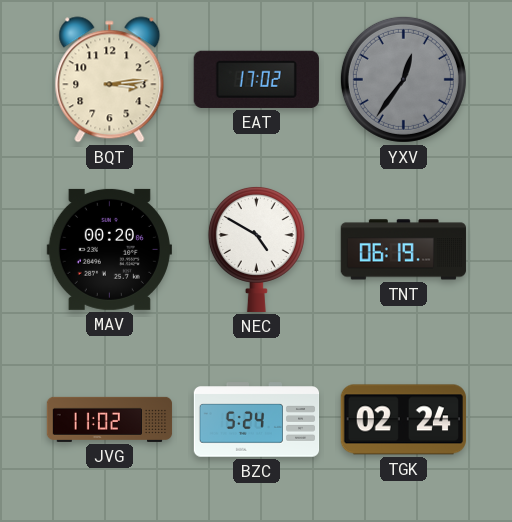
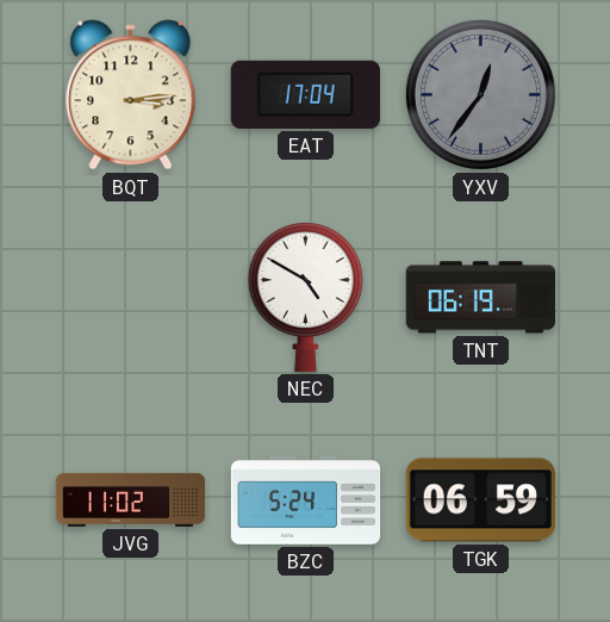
EAT: 17:02 -> 17:04 (305, 94)
MAV: 00:20 -> none (109, 249)
TGK: 02:24 -> 06:59 (480, 500)
